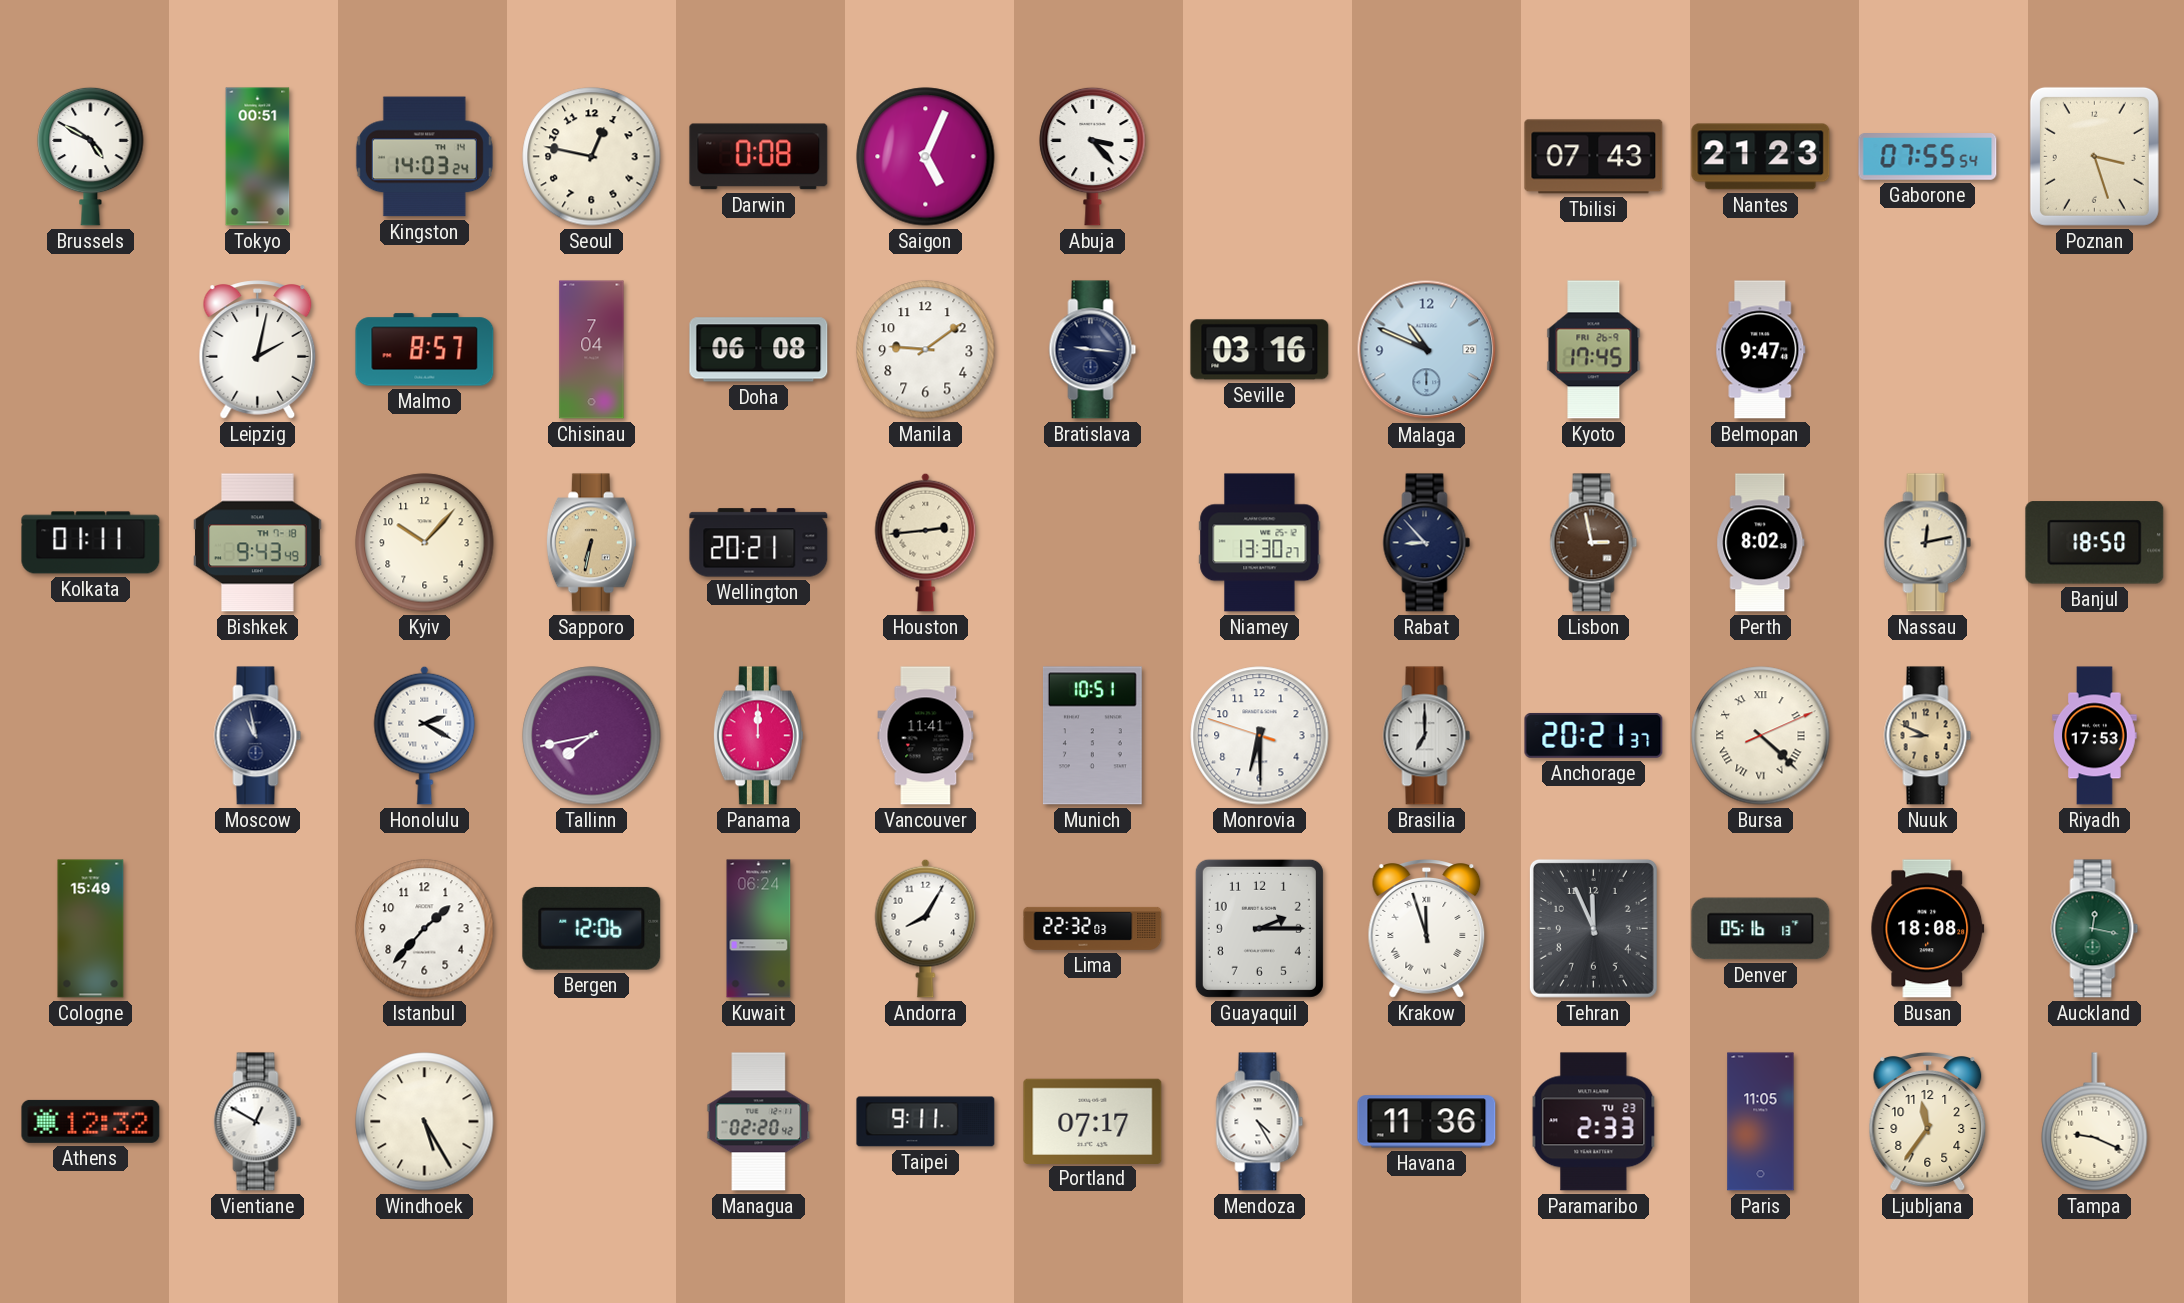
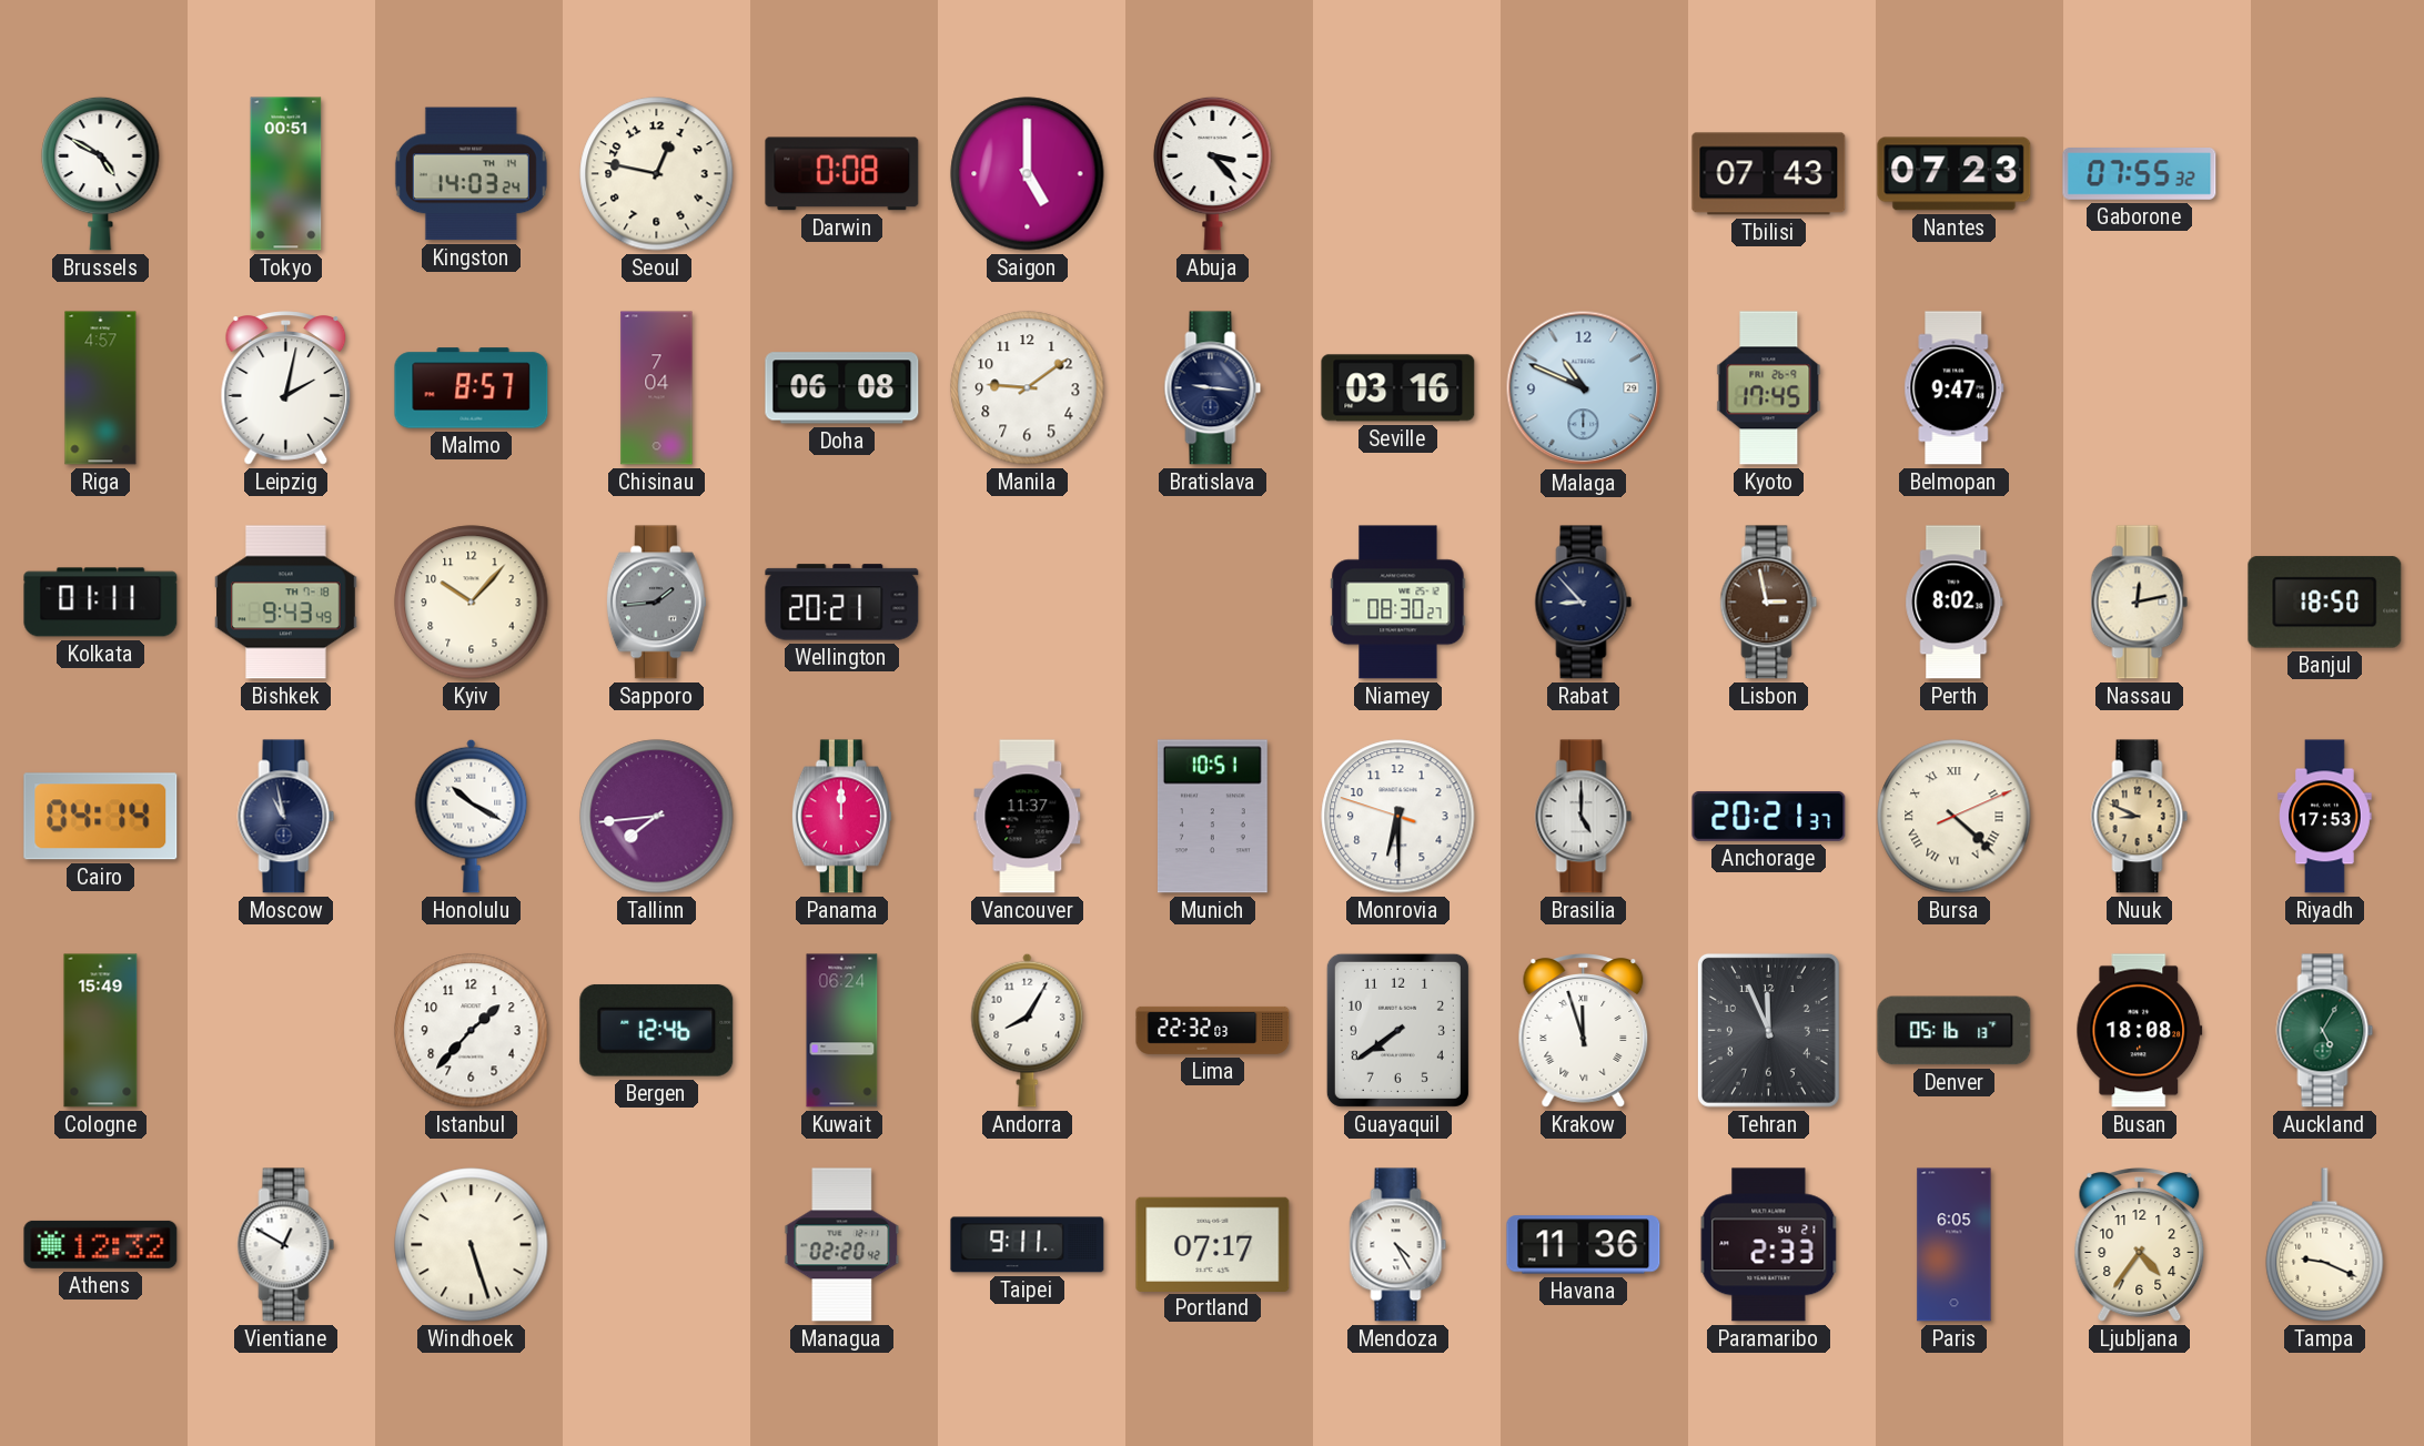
Saigon: 5:04 -> 5:00 (1028, 174)
Nantes: 21:23 -> 07:23 (1955, 174)
Gaborone: 07:55:54 -> 07:55:32 (2140, 174)
Poznan: 3:27 -> none (2094, 156)
Riga: none -> 4:57 (101, 388)
Sapporo: 6:32 -> 1:44 (656, 603)
Sapporo dial: champagne -> grey (656, 603)
Houston: 2:44 -> none (926, 542)
Niamey: 13:30 -> 08:30 (1398, 603)
Cairo: none -> 04:14 (101, 817)
Honolulu: 2:20 -> 10:20 (472, 816)
Tallinn: 7:43 -> 7:44 (657, 817)
Vancouver: 11:41 -> 11:37 (1028, 817)
Brasilia: 7:00 -> 5:00 (1584, 817)
Bergen: 12:06 -> 12:46 (657, 1030)
Guayaquil: 2:15 -> 7:39 (1397, 1030)
Auckland: 12:17 -> 5:05 (2325, 1031)
Windhoek: 5:25 -> 5:27 (472, 1245)
Paramaribo date: TU 23 -> SU 21 (1769, 1245)
Paris: 11:05 -> 6:05 (1955, 1245)
Ljubljana: 11:36 -> 4:36 (2140, 1245)
